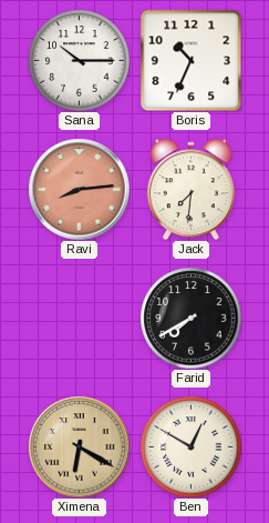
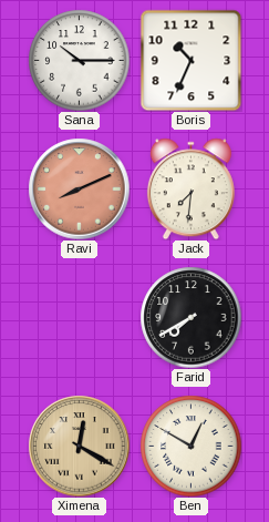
Ravi: 8:14 -> 8:11 (79, 188)
Ximena: 6:20 -> 12:20 (79, 446)
